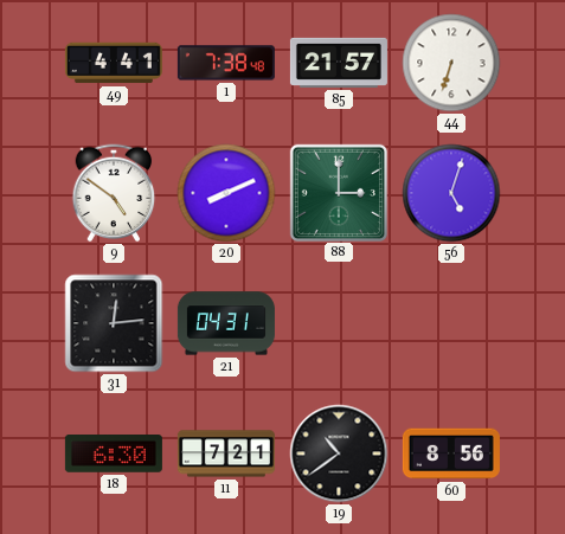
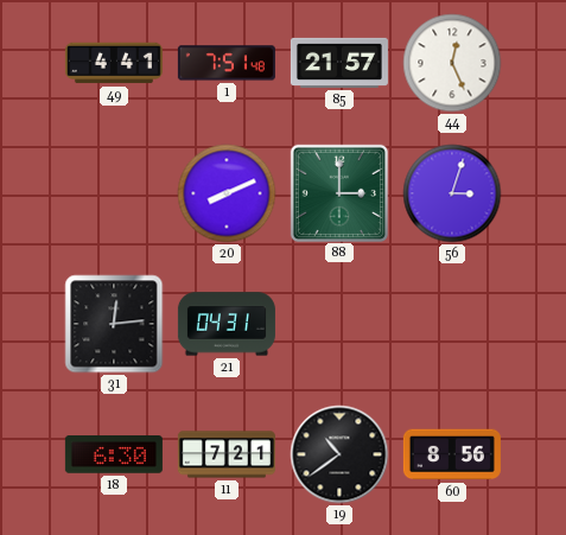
1: 7:38 -> 7:51 (227, 63)
44: 6:33 -> 12:26 (452, 63)
9: 4:51 -> none (114, 193)
56: 5:03 -> 3:03 (452, 193)
